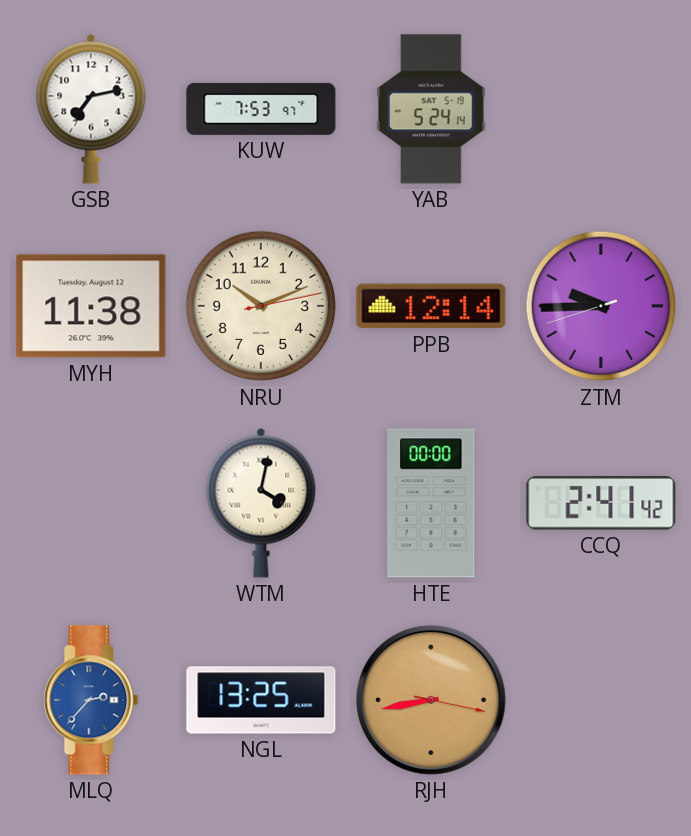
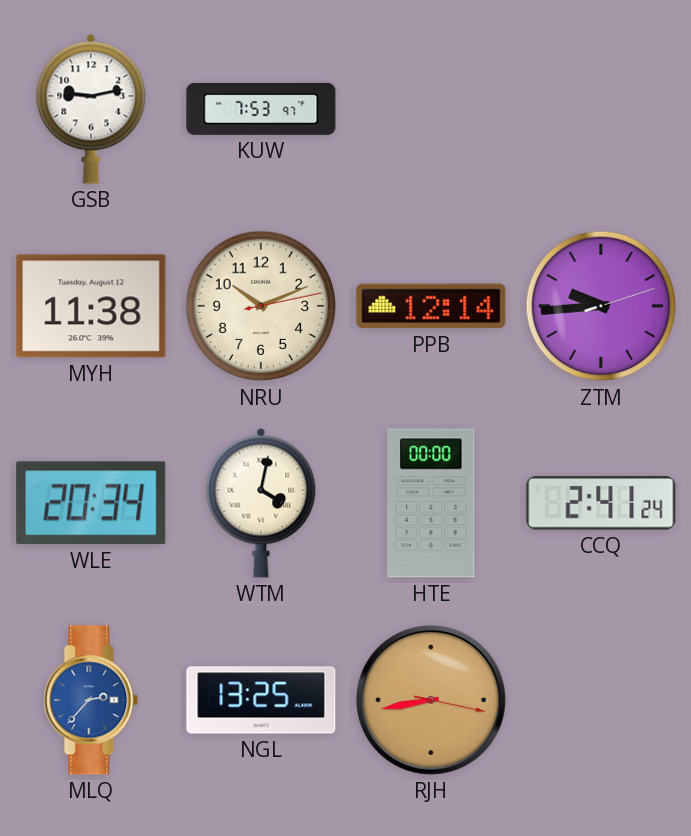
GSB: 7:13 -> 9:13 (91, 109)
YAB: 5:24 -> none (431, 109)
ZTM: 9:44:42 -> 9:44:12 (601, 306)
WLE: none -> 20:34 (91, 503)
CCQ: 2:41:42 -> 2:41:24 (601, 503)
